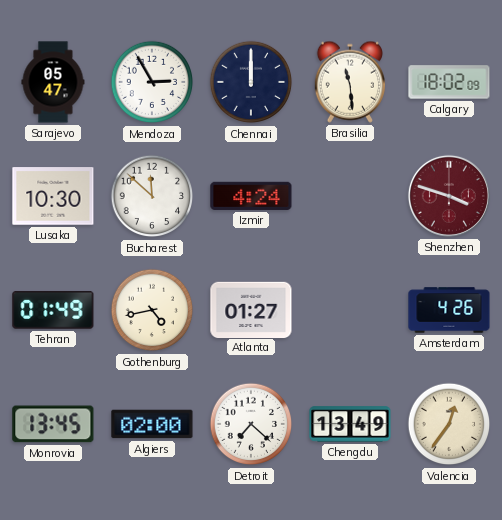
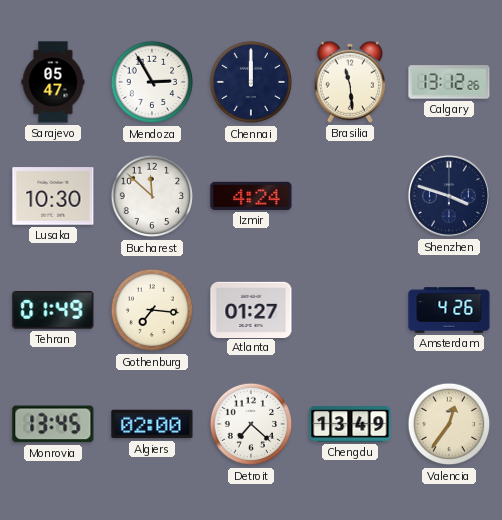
Calgary: 18:02 -> 13:12 (449, 82)
Shenzhen dial: burgundy -> navy (449, 196)
Gothenburg: 4:43 -> 7:16 (152, 310)
